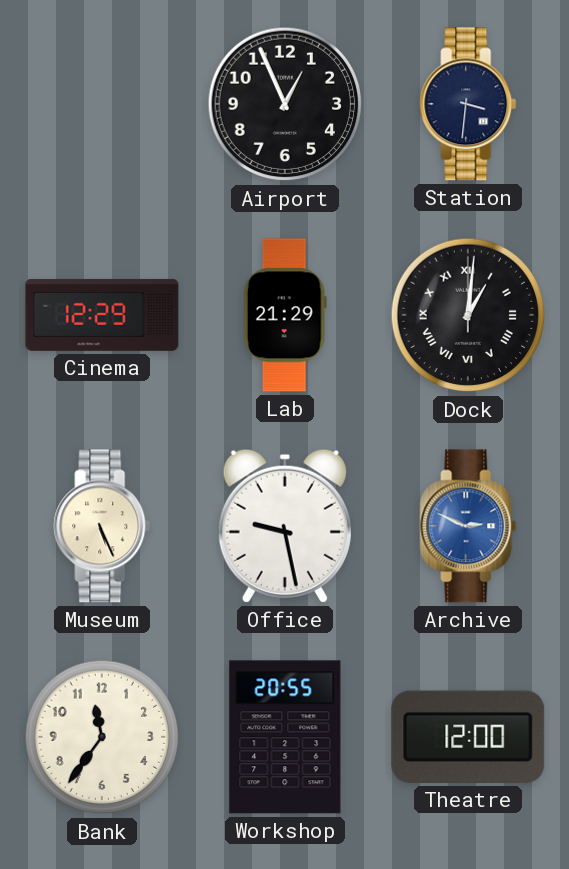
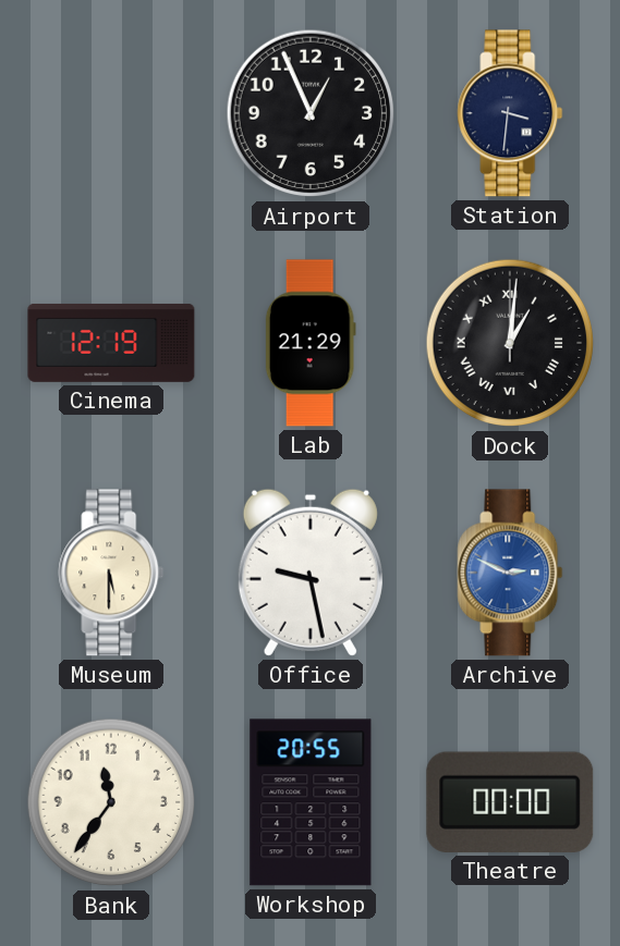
Cinema: 12:29 -> 12:19 (111, 343)
Museum: 5:26 -> 5:30 (111, 573)
Theatre: 12:00 -> 00:00 (510, 802)
